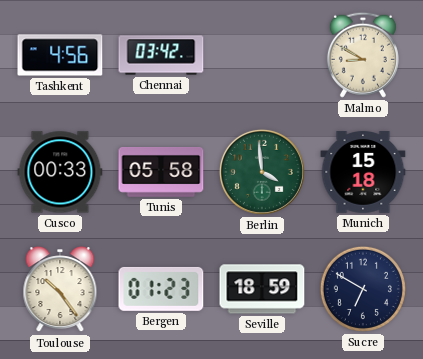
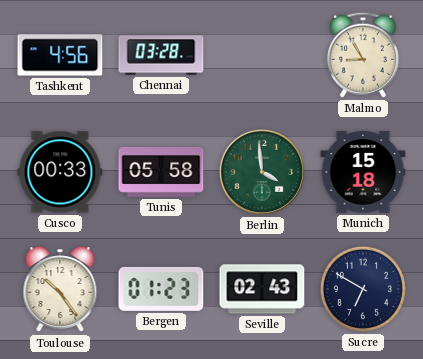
Chennai: 03:42 -> 03:28 (161, 55)
Malmo: 8:50 -> 8:55 (363, 55)
Seville: 18:59 -> 02:43 (262, 289)
